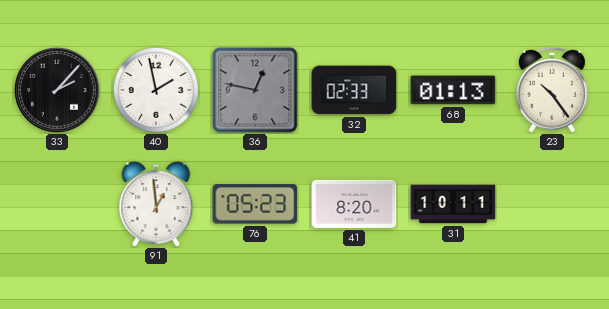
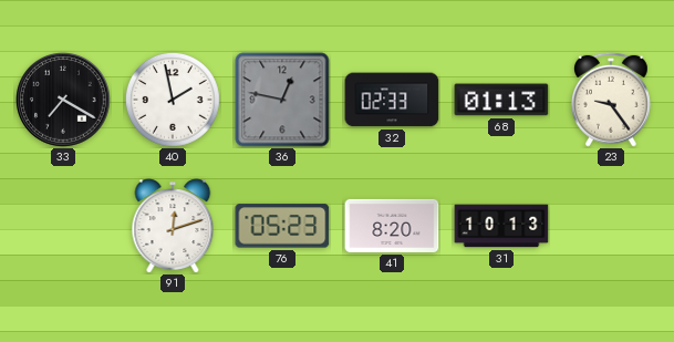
33: 2:07 -> 7:20 (63, 101)
23: 10:24 -> 9:24 (611, 100)
91: 12:59 -> 12:12 (173, 226)
31: 10:11 -> 10:13 (501, 226)
